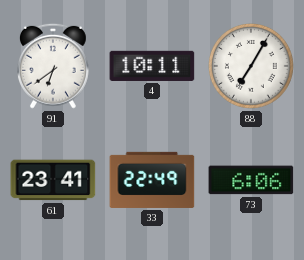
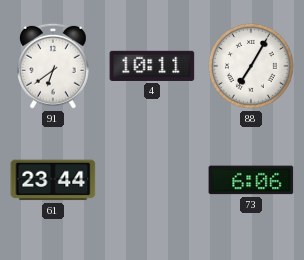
61: 23:41 -> 23:44 (53, 180)
33: 22:49 -> none (152, 180)
